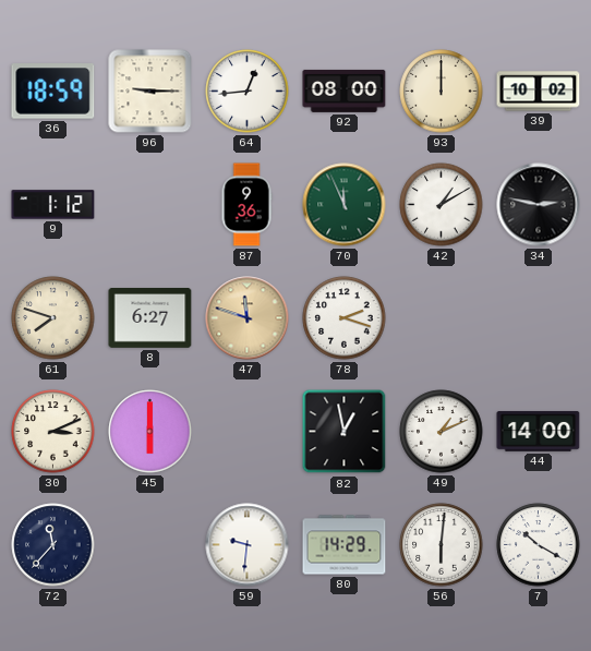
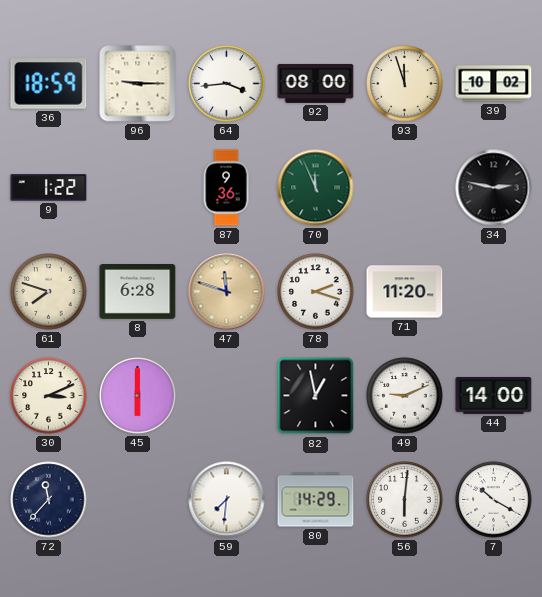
64: 12:44 -> 3:44 (227, 84)
93: 12:00 -> 11:57 (405, 84)
9: 1:12 -> 1:22 (49, 188)
42: 1:10 -> none (442, 205)
8: 6:27 -> 6:28 (138, 292)
71: none -> 11:20 (405, 292)
49: 1:11 -> 9:11 (405, 396)
59: 9:31 -> 7:31 (227, 500)
